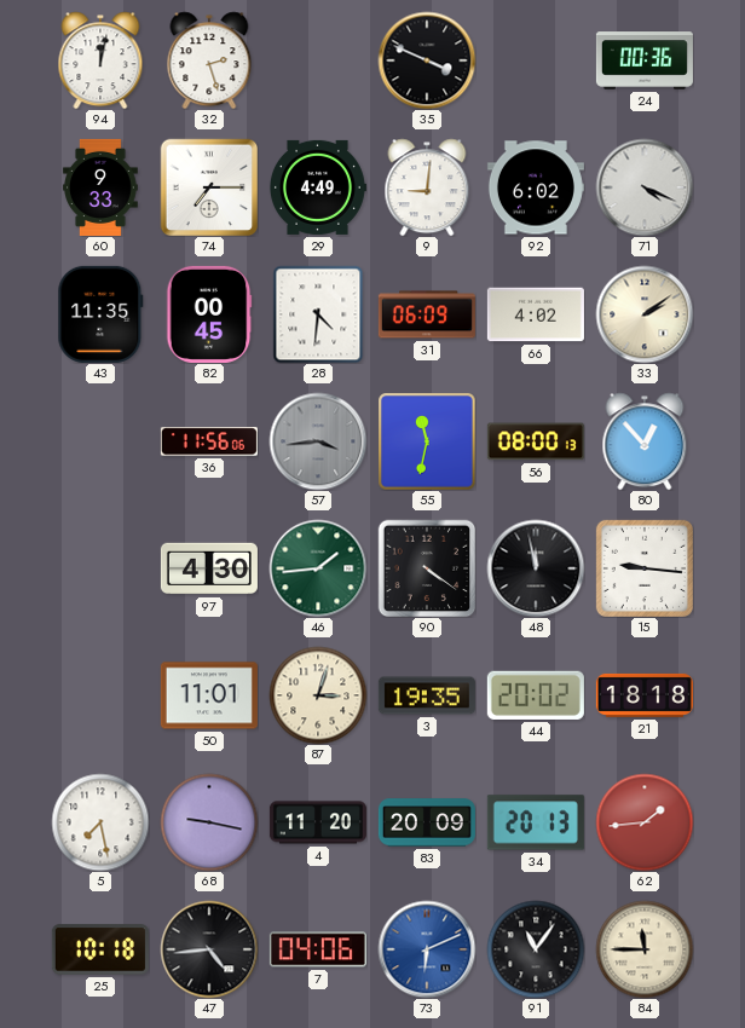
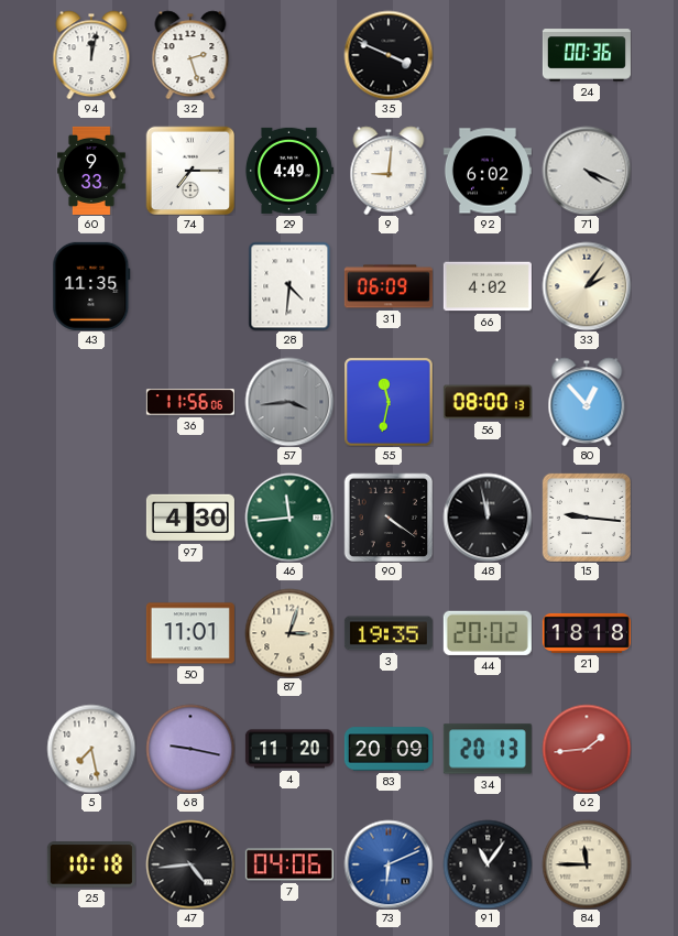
82: 00:45 -> none (209, 314)
33: 2:09 -> 2:06 (587, 286)
46: 1:44 -> 11:44 (289, 518)
